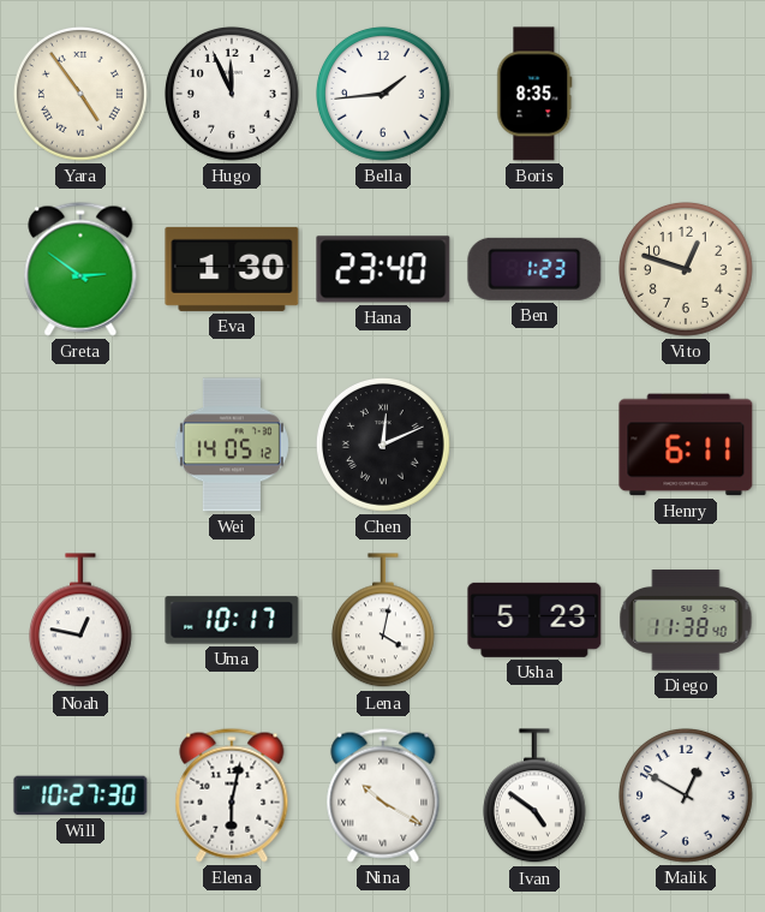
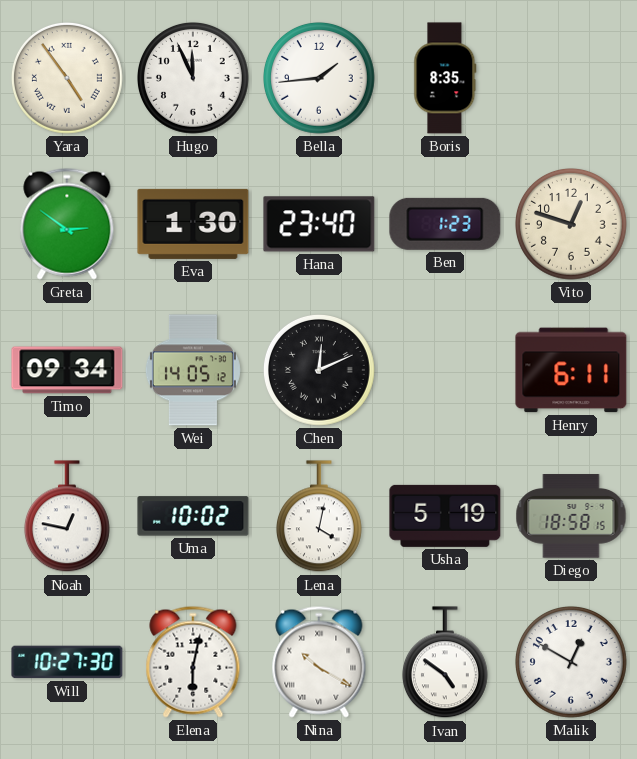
Timo: none -> 09:34 (67, 370)
Uma: 10:17 -> 10:02 (193, 516)
Usha: 5:23 -> 5:19 (445, 516)
Diego: 11:38 -> 18:58 (571, 516)
